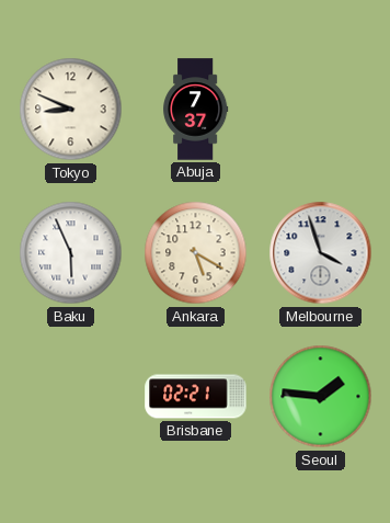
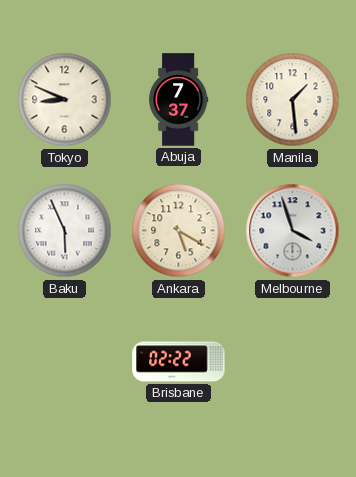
Manila: none -> 1:29 (293, 100)
Brisbane: 02:21 -> 02:22 (179, 362)
Seoul: 1:46 -> none (321, 397)
